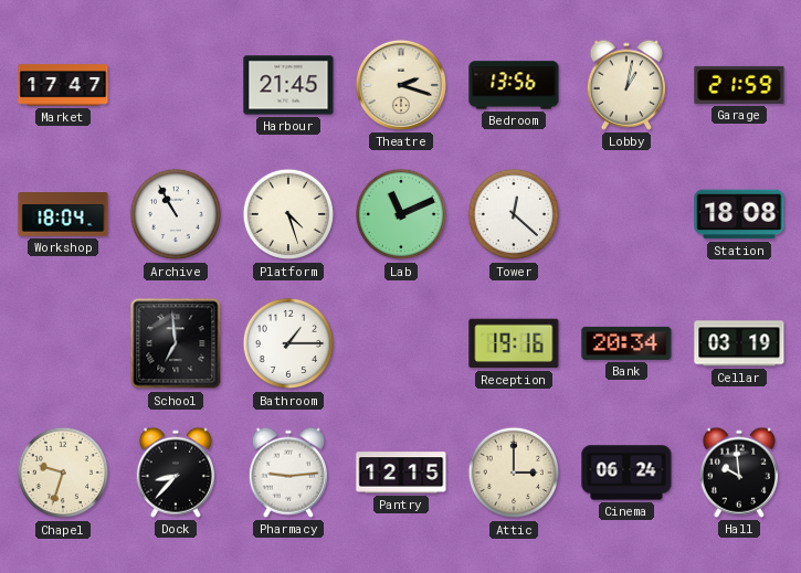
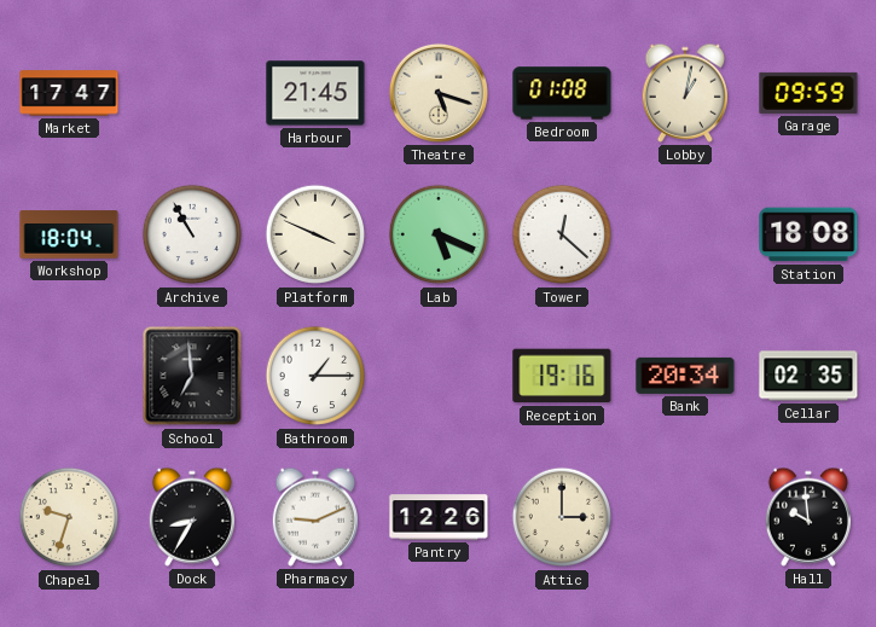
Theatre: 2:18 -> 5:18 (439, 93)
Bedroom: 13:56 -> 01:08 (562, 93)
Garage: 21:59 -> 09:59 (808, 93)
Platform: 4:27 -> 3:49 (315, 234)
Lab: 11:11 -> 5:19 (439, 234)
Cellar: 03:19 -> 02:35 (808, 376)
Dock: 8:37 -> 8:35 (191, 517)
Pharmacy: 9:14 -> 9:11 (314, 517)
Pantry: 12:15 -> 12:26 (439, 517)
Cinema: 06:24 -> none (626, 473)
